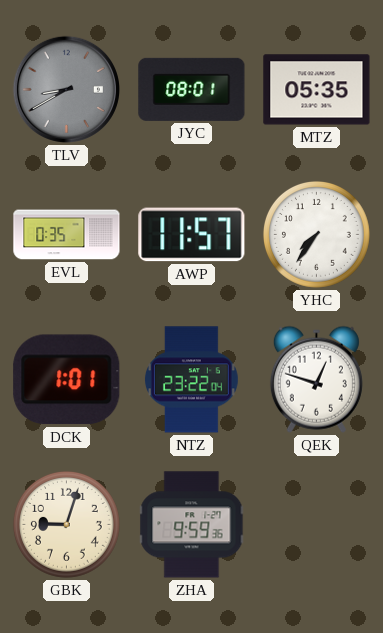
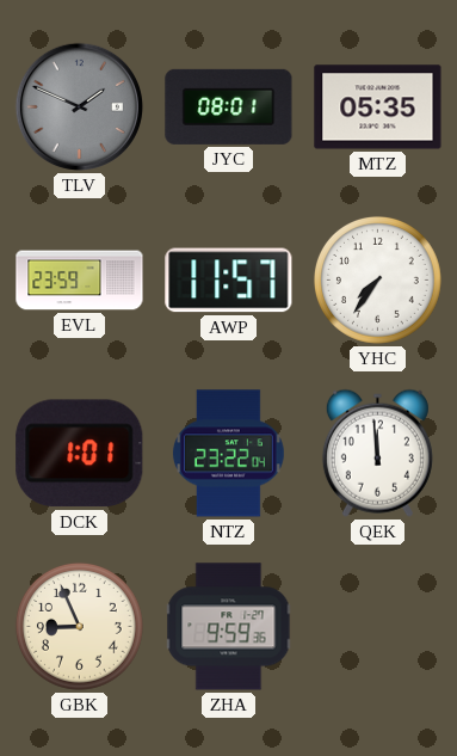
TLV: 8:40 -> 1:49 (79, 106)
EVL: 0:35 -> 23:59 (80, 281)
QEK: 12:48 -> 11:59 (377, 453)
GBK: 9:03 -> 8:56 (79, 626)
